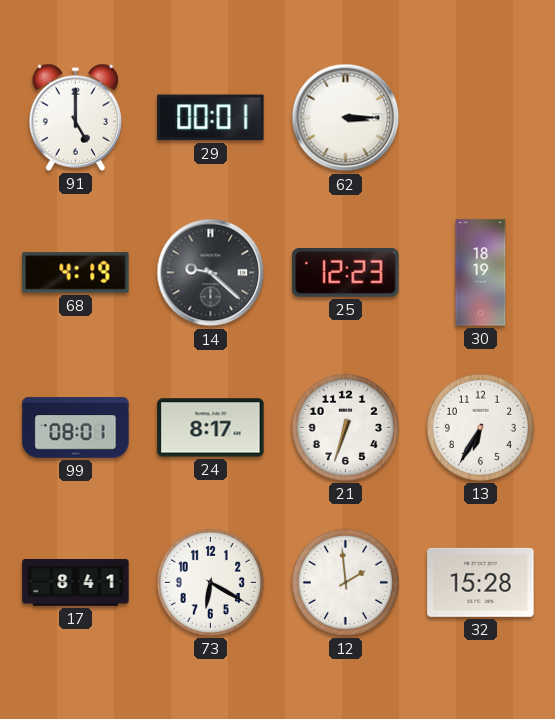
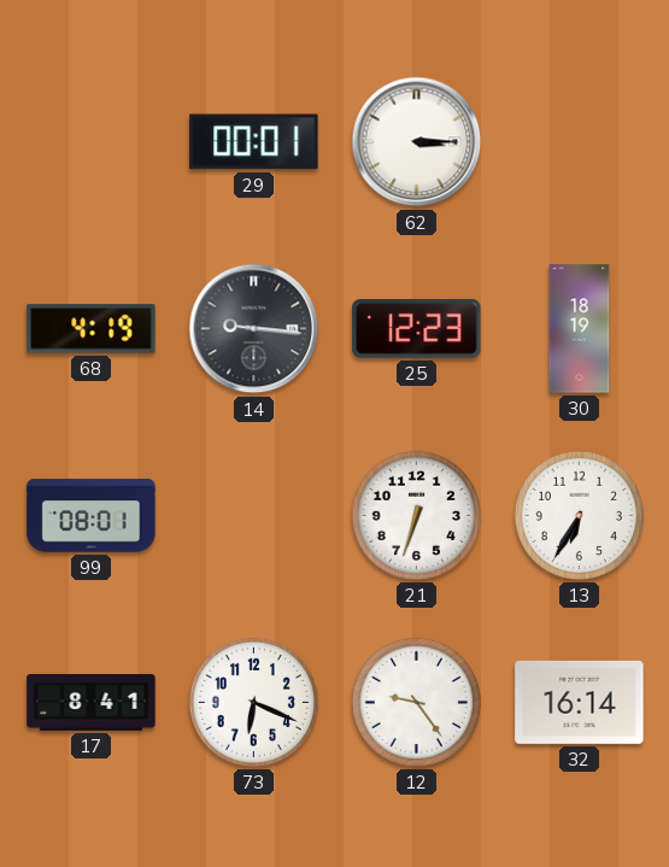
91: 5:00 -> none (76, 117)
14: 9:22 -> 9:16 (254, 329)
24: 8:17 -> none (211, 428)
73: 6:20 -> 6:19 (253, 702)
12: 1:59 -> 9:24 (416, 702)
32: 15:28 -> 16:14 (580, 702)
